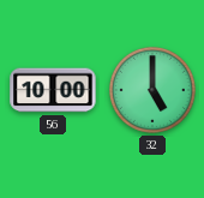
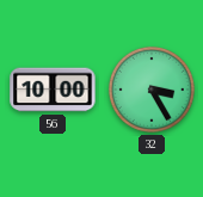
32: 5:00 -> 3:25 (152, 90)
